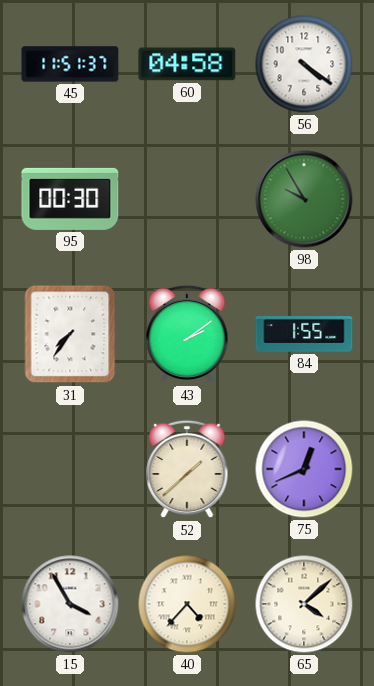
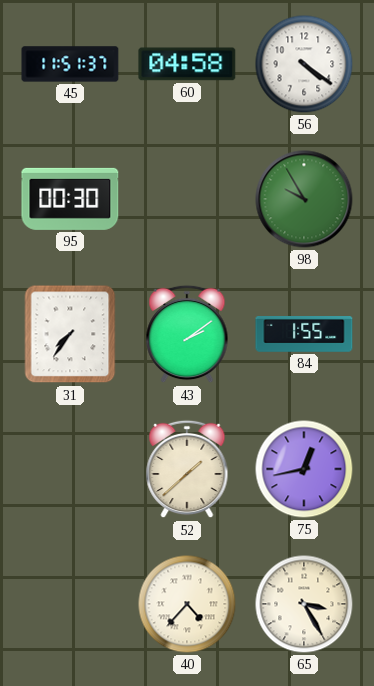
75: 12:41 -> 12:43 (304, 469)
15: 3:55 -> none (70, 604)
65: 4:08 -> 3:25 (304, 604)
